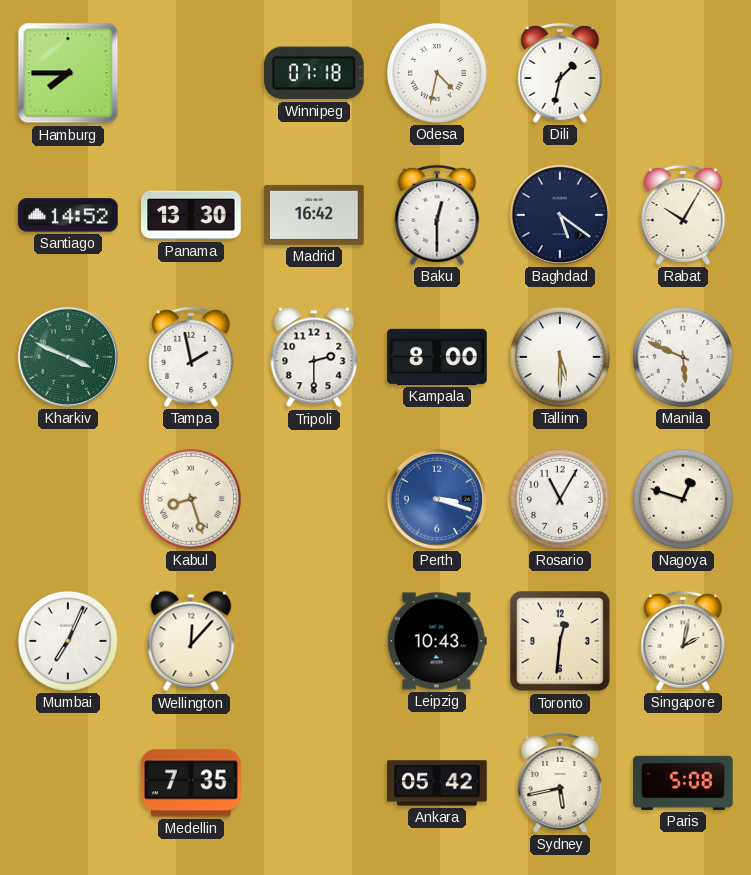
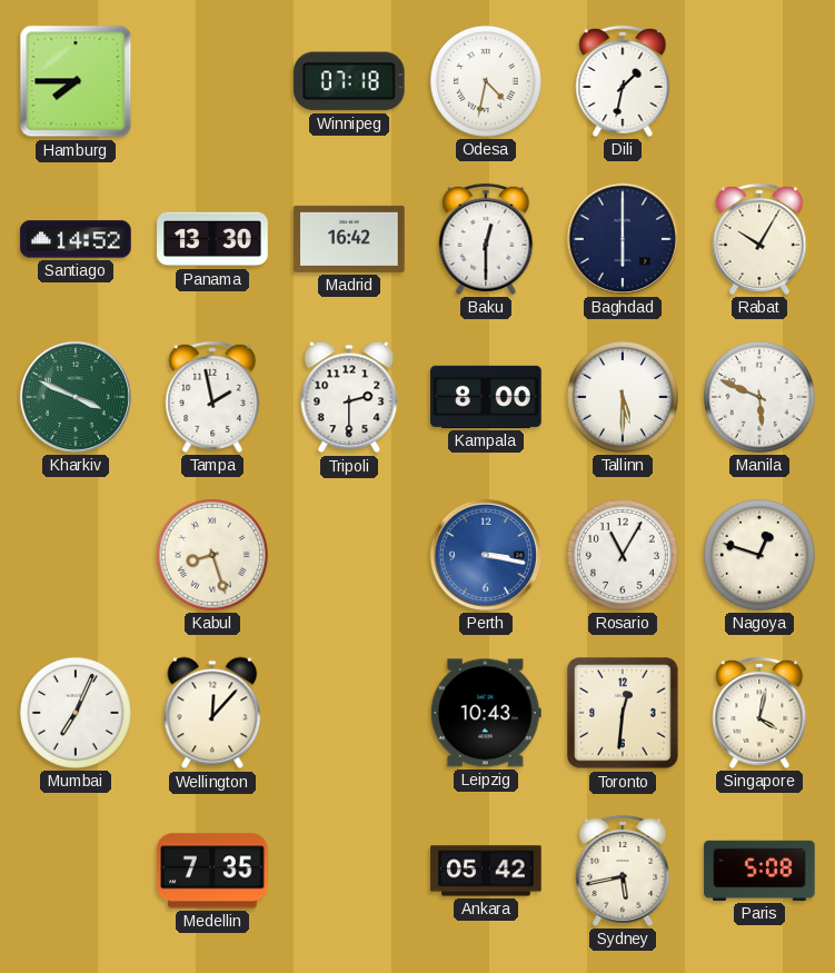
Baghdad: 5:21 -> 6:00 (623, 239)
Perth: 3:18 -> 3:17 (486, 555)
Singapore: 2:02 -> 4:02 (759, 713)
